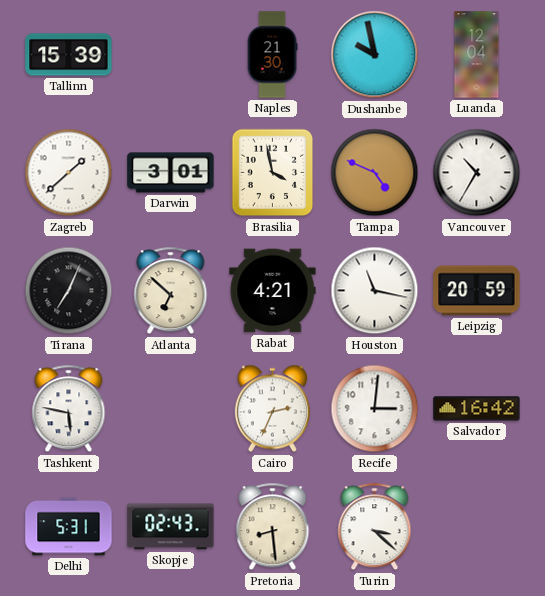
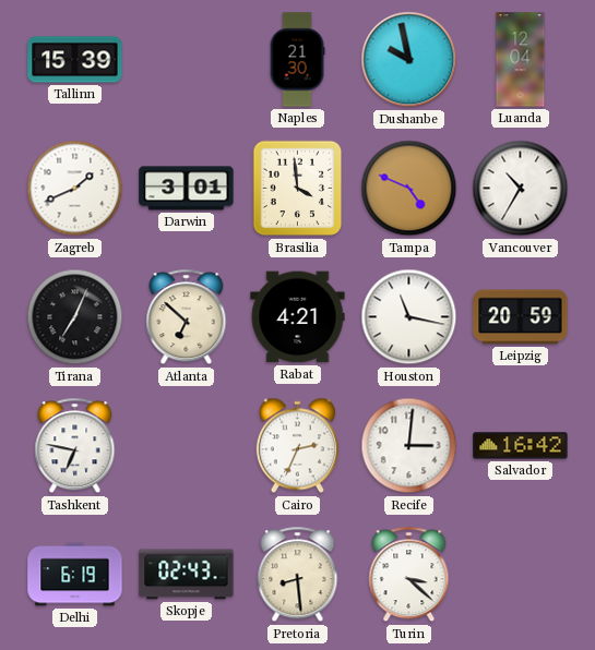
Zagreb: 1:38 -> 1:41 (75, 189)
Brasilia: 3:58 -> 3:59 (298, 189)
Tashkent: 5:47 -> 6:47 (75, 446)
Delhi: 5:31 -> 6:19 (75, 575)
